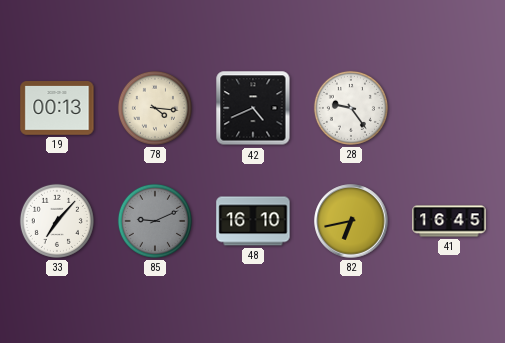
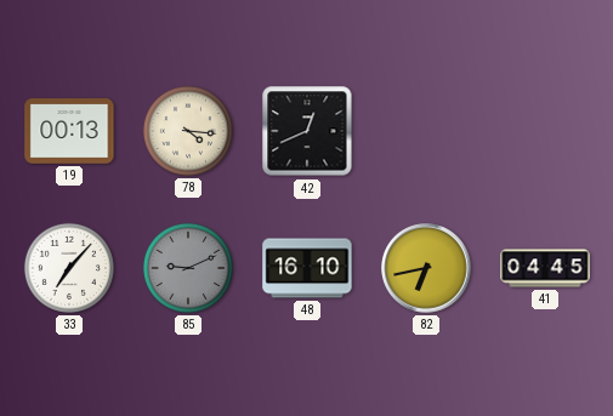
42: 4:41 -> 12:41 (307, 131)
28: 9:24 -> none (351, 108)
41: 16:45 -> 04:45 (545, 268)
